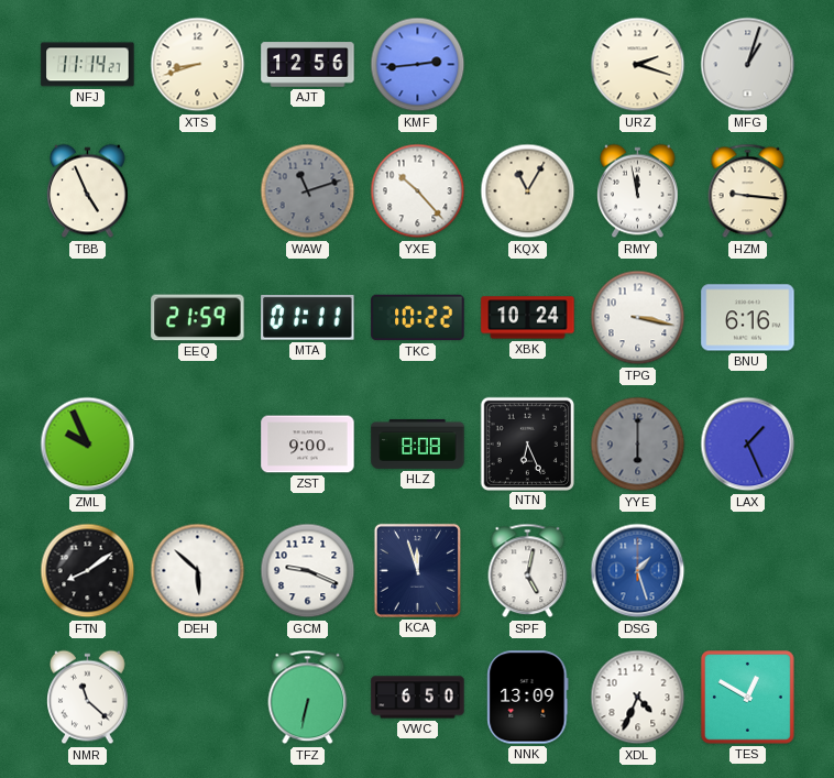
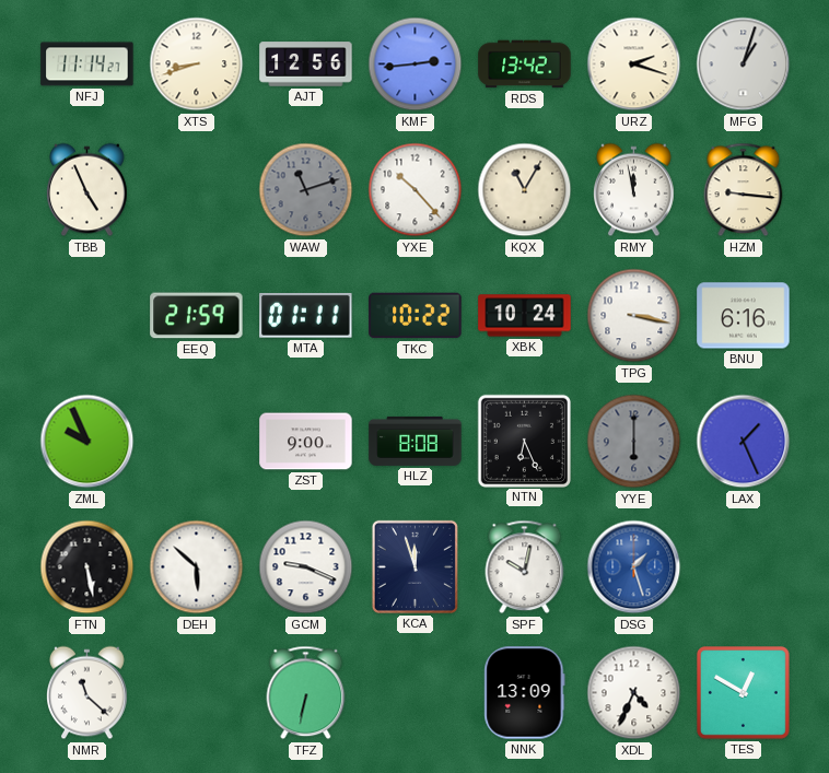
RDS: none -> 13:42 (525, 65)
FTN: 8:09 -> 5:28 (87, 567)
SPF: 5:02 -> 10:02 (525, 567)
VWC: 6:50 -> none (418, 698)
